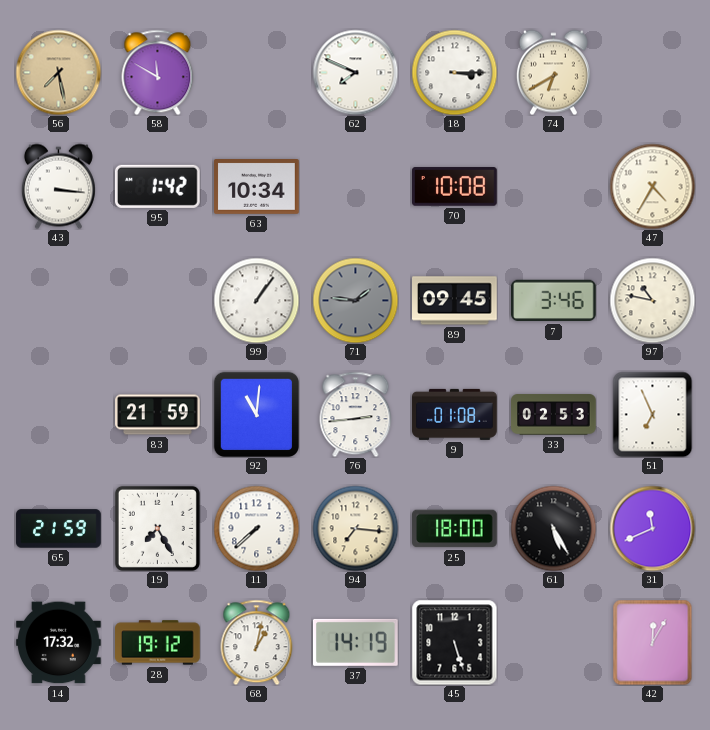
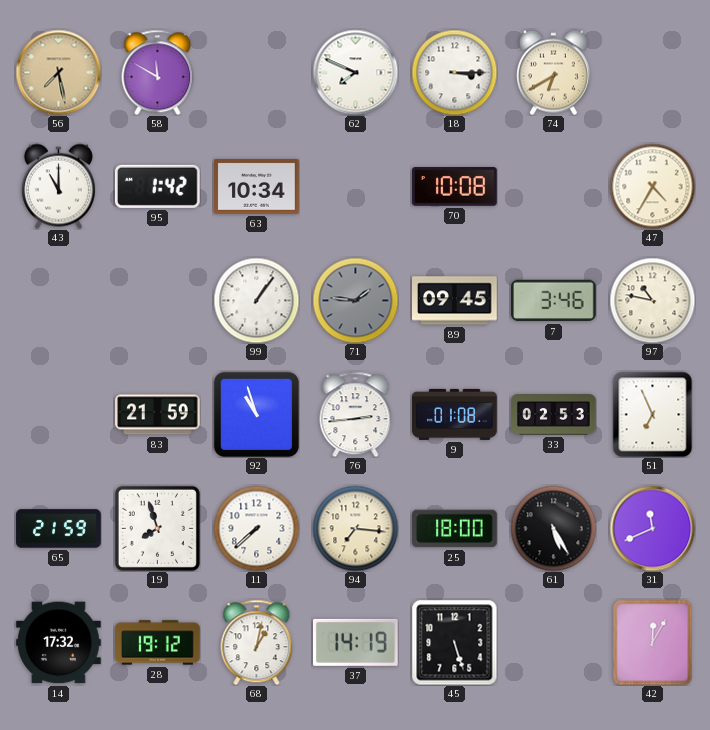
43: 3:16 -> 11:00 (58, 186)
92: 11:01 -> 10:57 (256, 414)
19: 7:25 -> 7:57 (157, 528)
